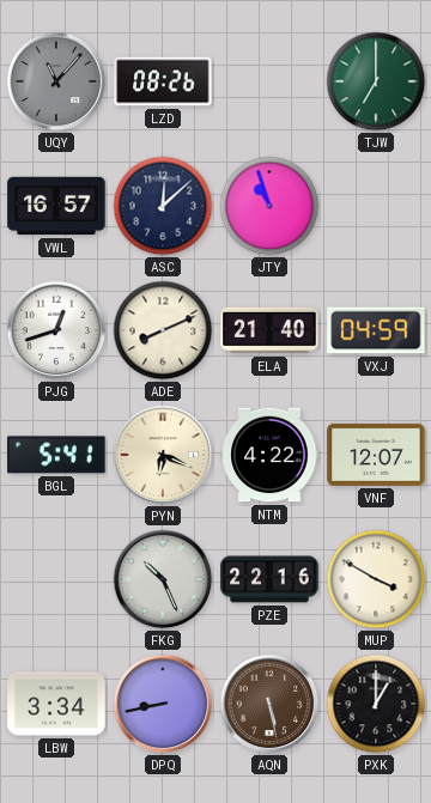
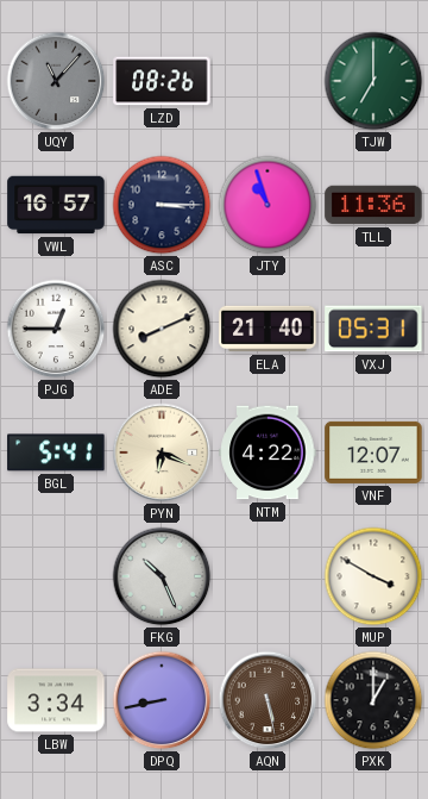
ASC: 12:08 -> 3:15 (162, 205)
TLL: none -> 11:36 (373, 205)
PJG: 12:42 -> 12:45 (56, 329)
VXJ: 04:59 -> 05:31 (373, 329)
PZE: 22:16 -> none (269, 579)
